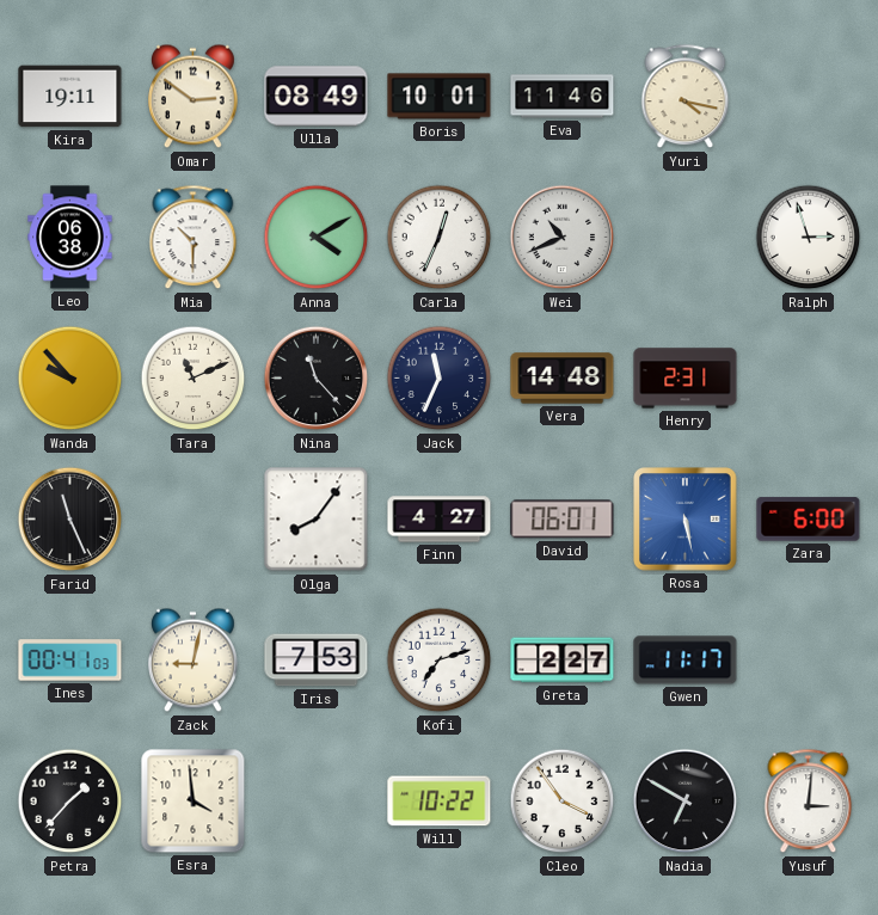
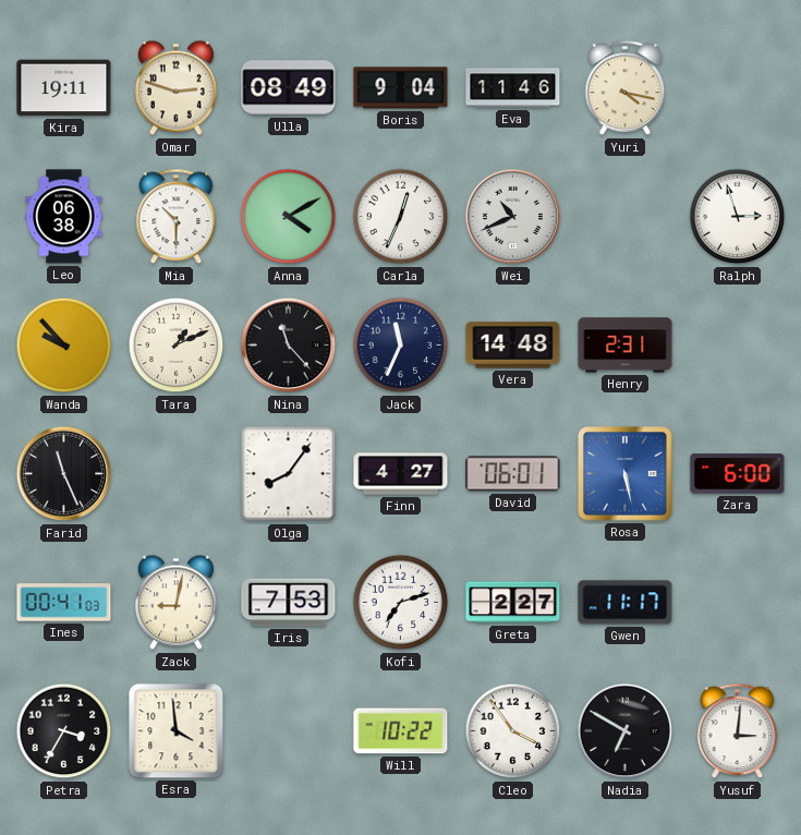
Omar: 2:51 -> 2:48 (177, 88)
Boris: 10:01 -> 9:04 (401, 88)
Tara: 11:11 -> 1:11 (177, 346)
Petra: 1:37 -> 3:35 (64, 731)
